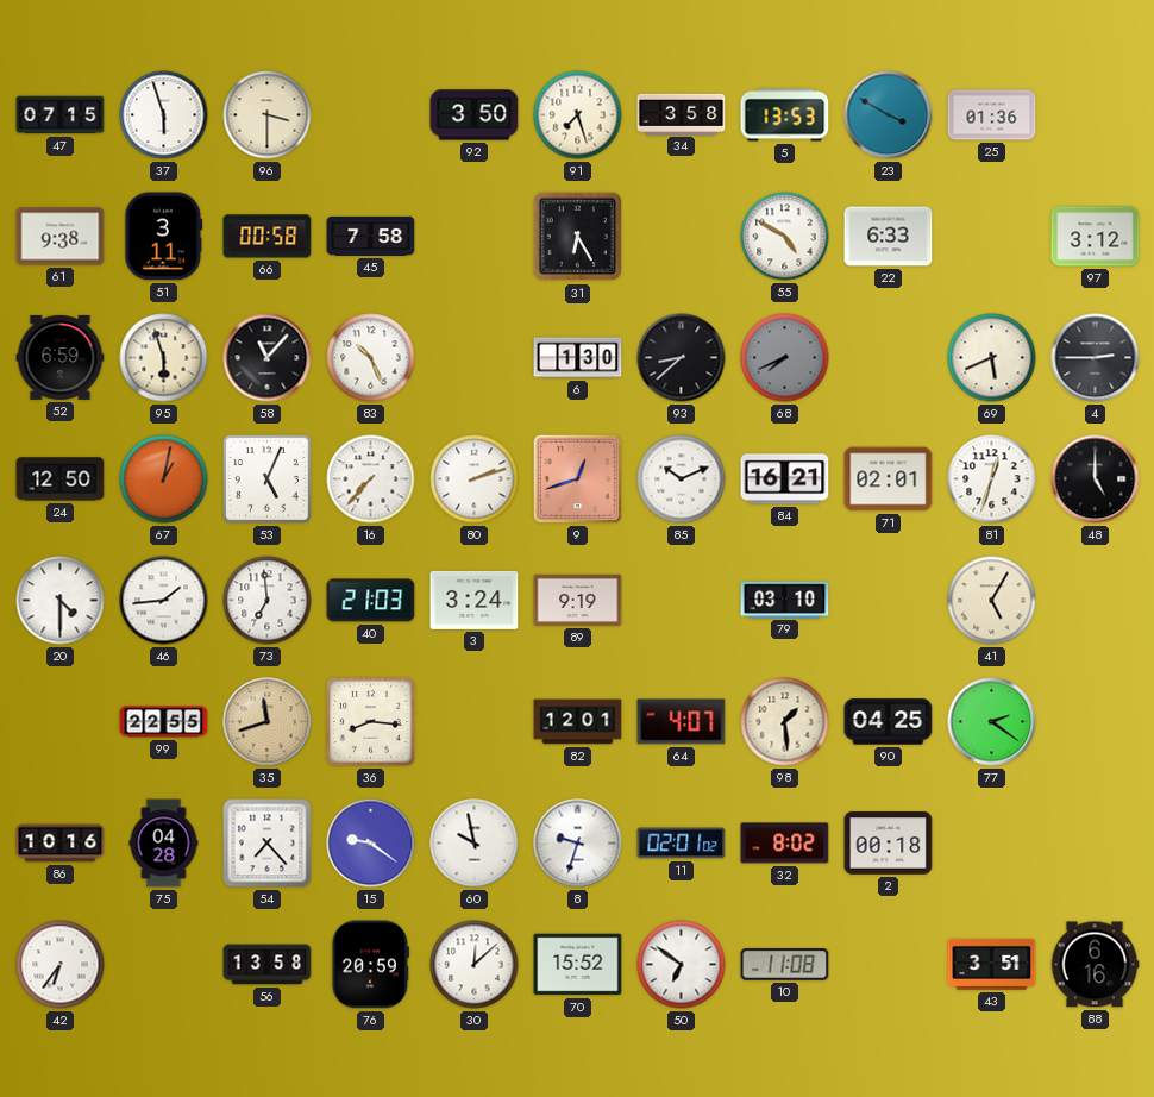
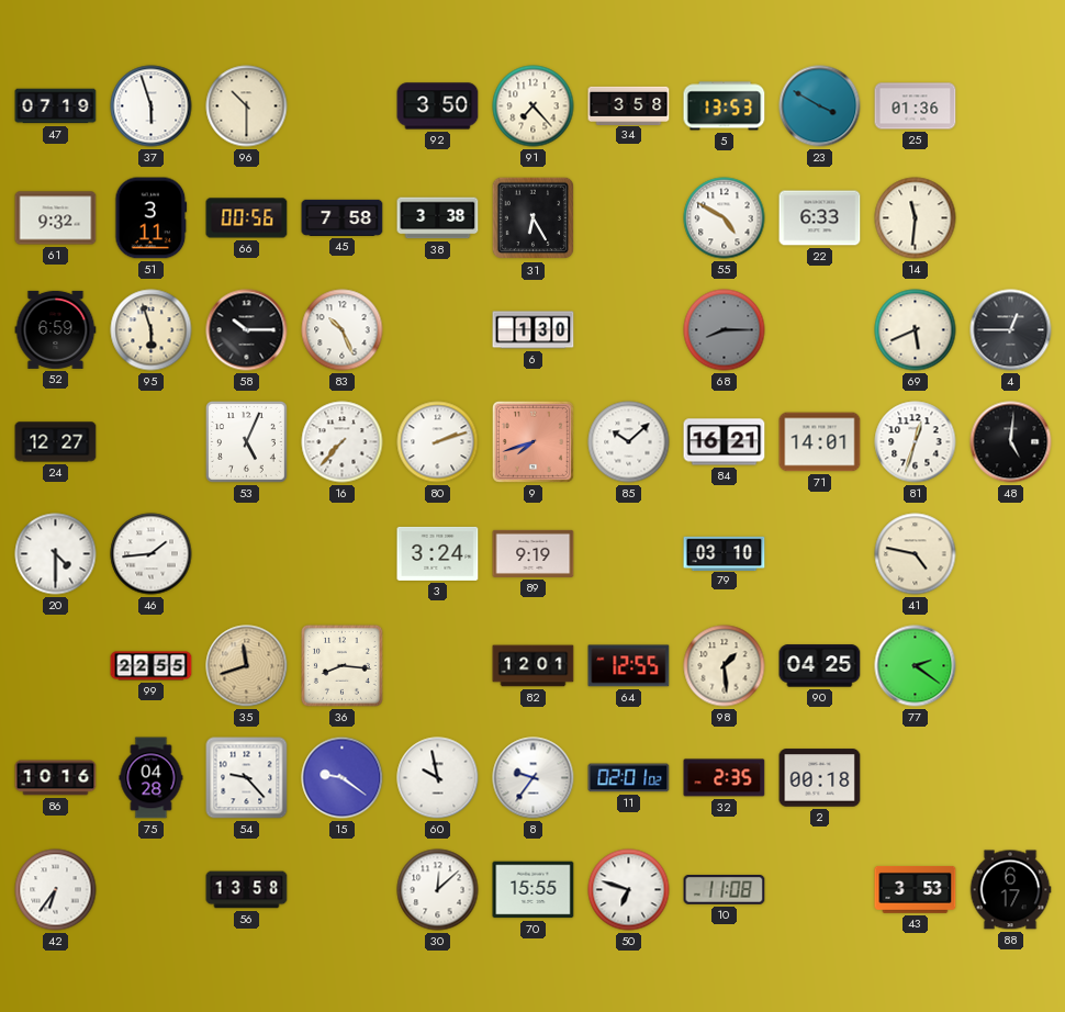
47: 07:15 -> 07:19 (56, 106)
96: 3:30 -> 10:30 (247, 106)
91: 7:27 -> 7:23 (534, 106)
61: 9:38 -> 9:32 (56, 218)
66: 00:58 -> 00:56 (247, 218)
38: none -> 3:38 (438, 218)
14: none -> 11:31 (916, 218)
97: 3:12 -> none (1096, 237)
58: 11:07 -> 10:15 (247, 330)
93: 8:38 -> none (682, 358)
68: 7:41 -> 8:15 (725, 330)
4: 2:45 -> 12:45 (1011, 330)
24: 12:50 -> 12:27 (56, 442)
67: 1:02 -> none (164, 479)
9: 12:42 -> 7:42 (532, 441)
85: 10:11 -> 10:08 (629, 442)
71: 02:01 -> 14:01 (820, 442)
48: 5:00 -> 5:01 (1011, 442)
73: 6:59 -> none (268, 601)
40: 21:03 -> none (371, 601)
41: 5:05 -> 4:47 (916, 554)
64: 4:07 -> 12:55 (629, 666)
54: 7:23 -> 9:23 (247, 778)
8: 9:33 -> 9:36 (534, 778)
32: 8:02 -> 2:35 (725, 778)
76: 20:59 -> none (370, 965)
70: 15:52 -> 15:55 (534, 890)
50: 6:51 -> 6:48 (629, 890)
43: 3:51 -> 3:53 (916, 889)
88: 6:16 -> 6:17 (1010, 890)
